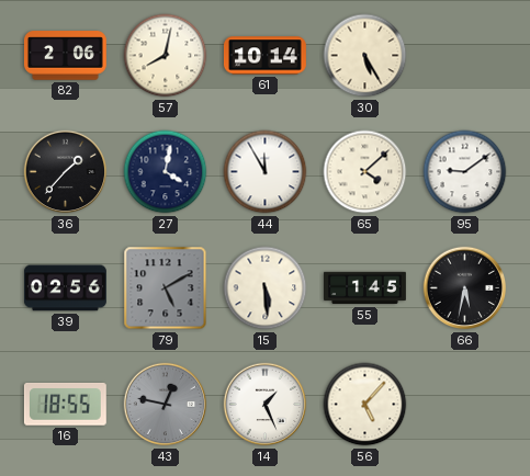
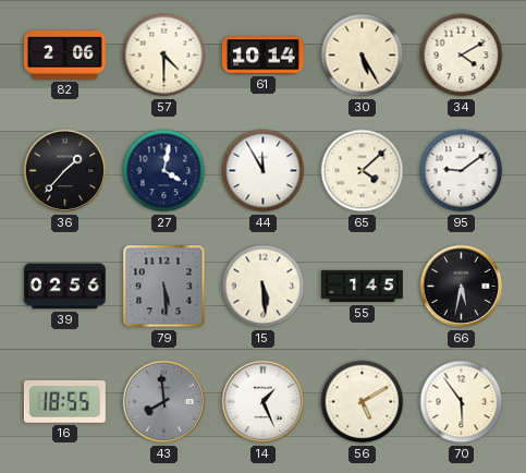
57: 8:02 -> 4:30 (164, 56)
34: none -> 4:10 (462, 56)
79: 5:10 -> 5:29 (164, 287)
43: 12:47 -> 7:59 (164, 402)
56: 5:07 -> 5:10 (363, 402)
70: none -> 5:54 (462, 402)
